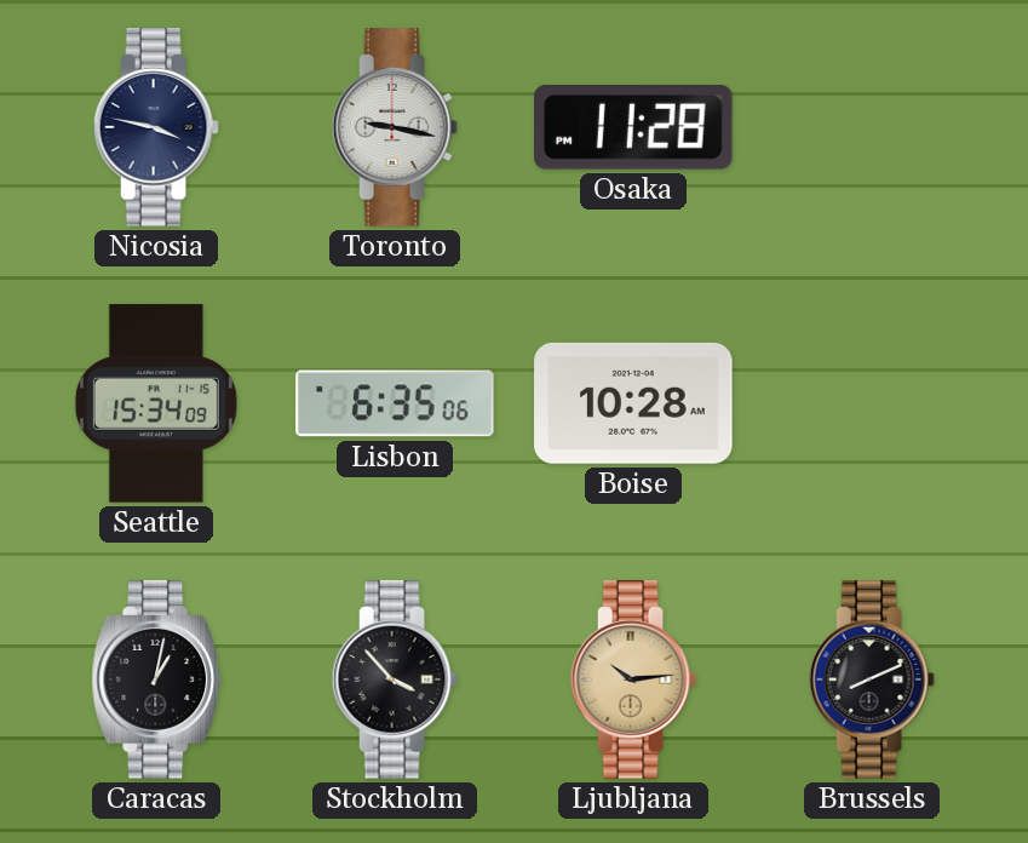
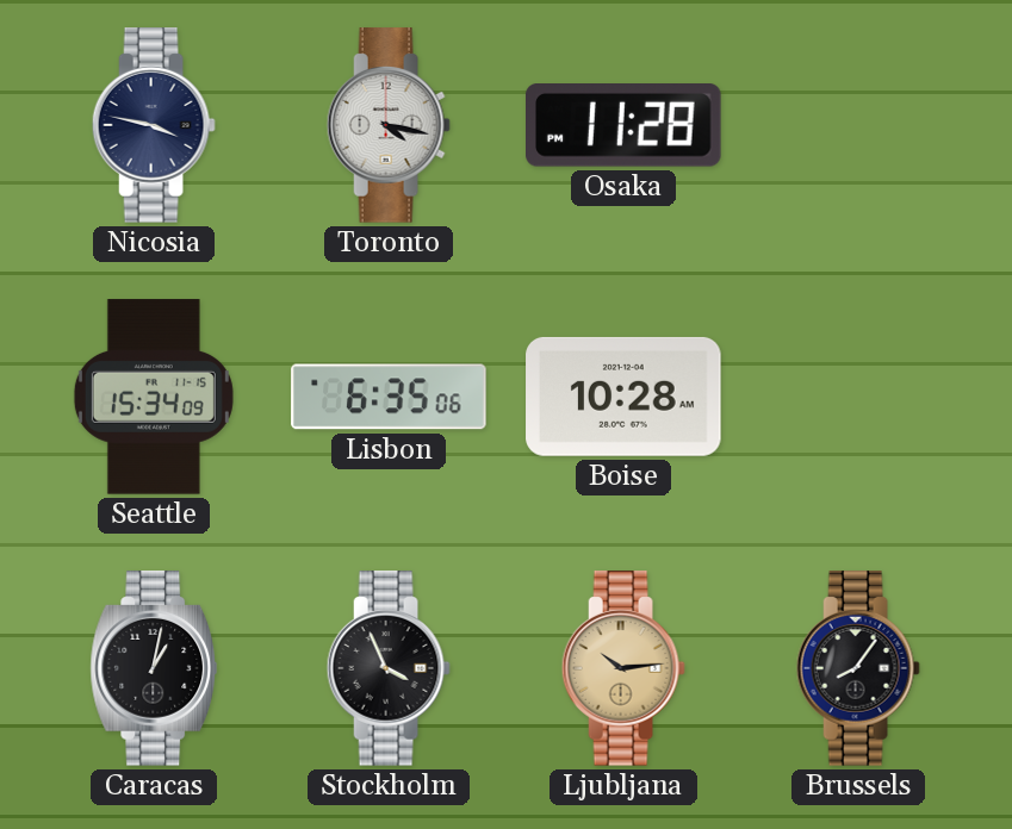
Toronto: 9:17 -> 4:17 (389, 125)
Stockholm: 3:53 -> 3:56 (389, 668)
Brussels: 8:11 -> 8:06 (858, 668)
